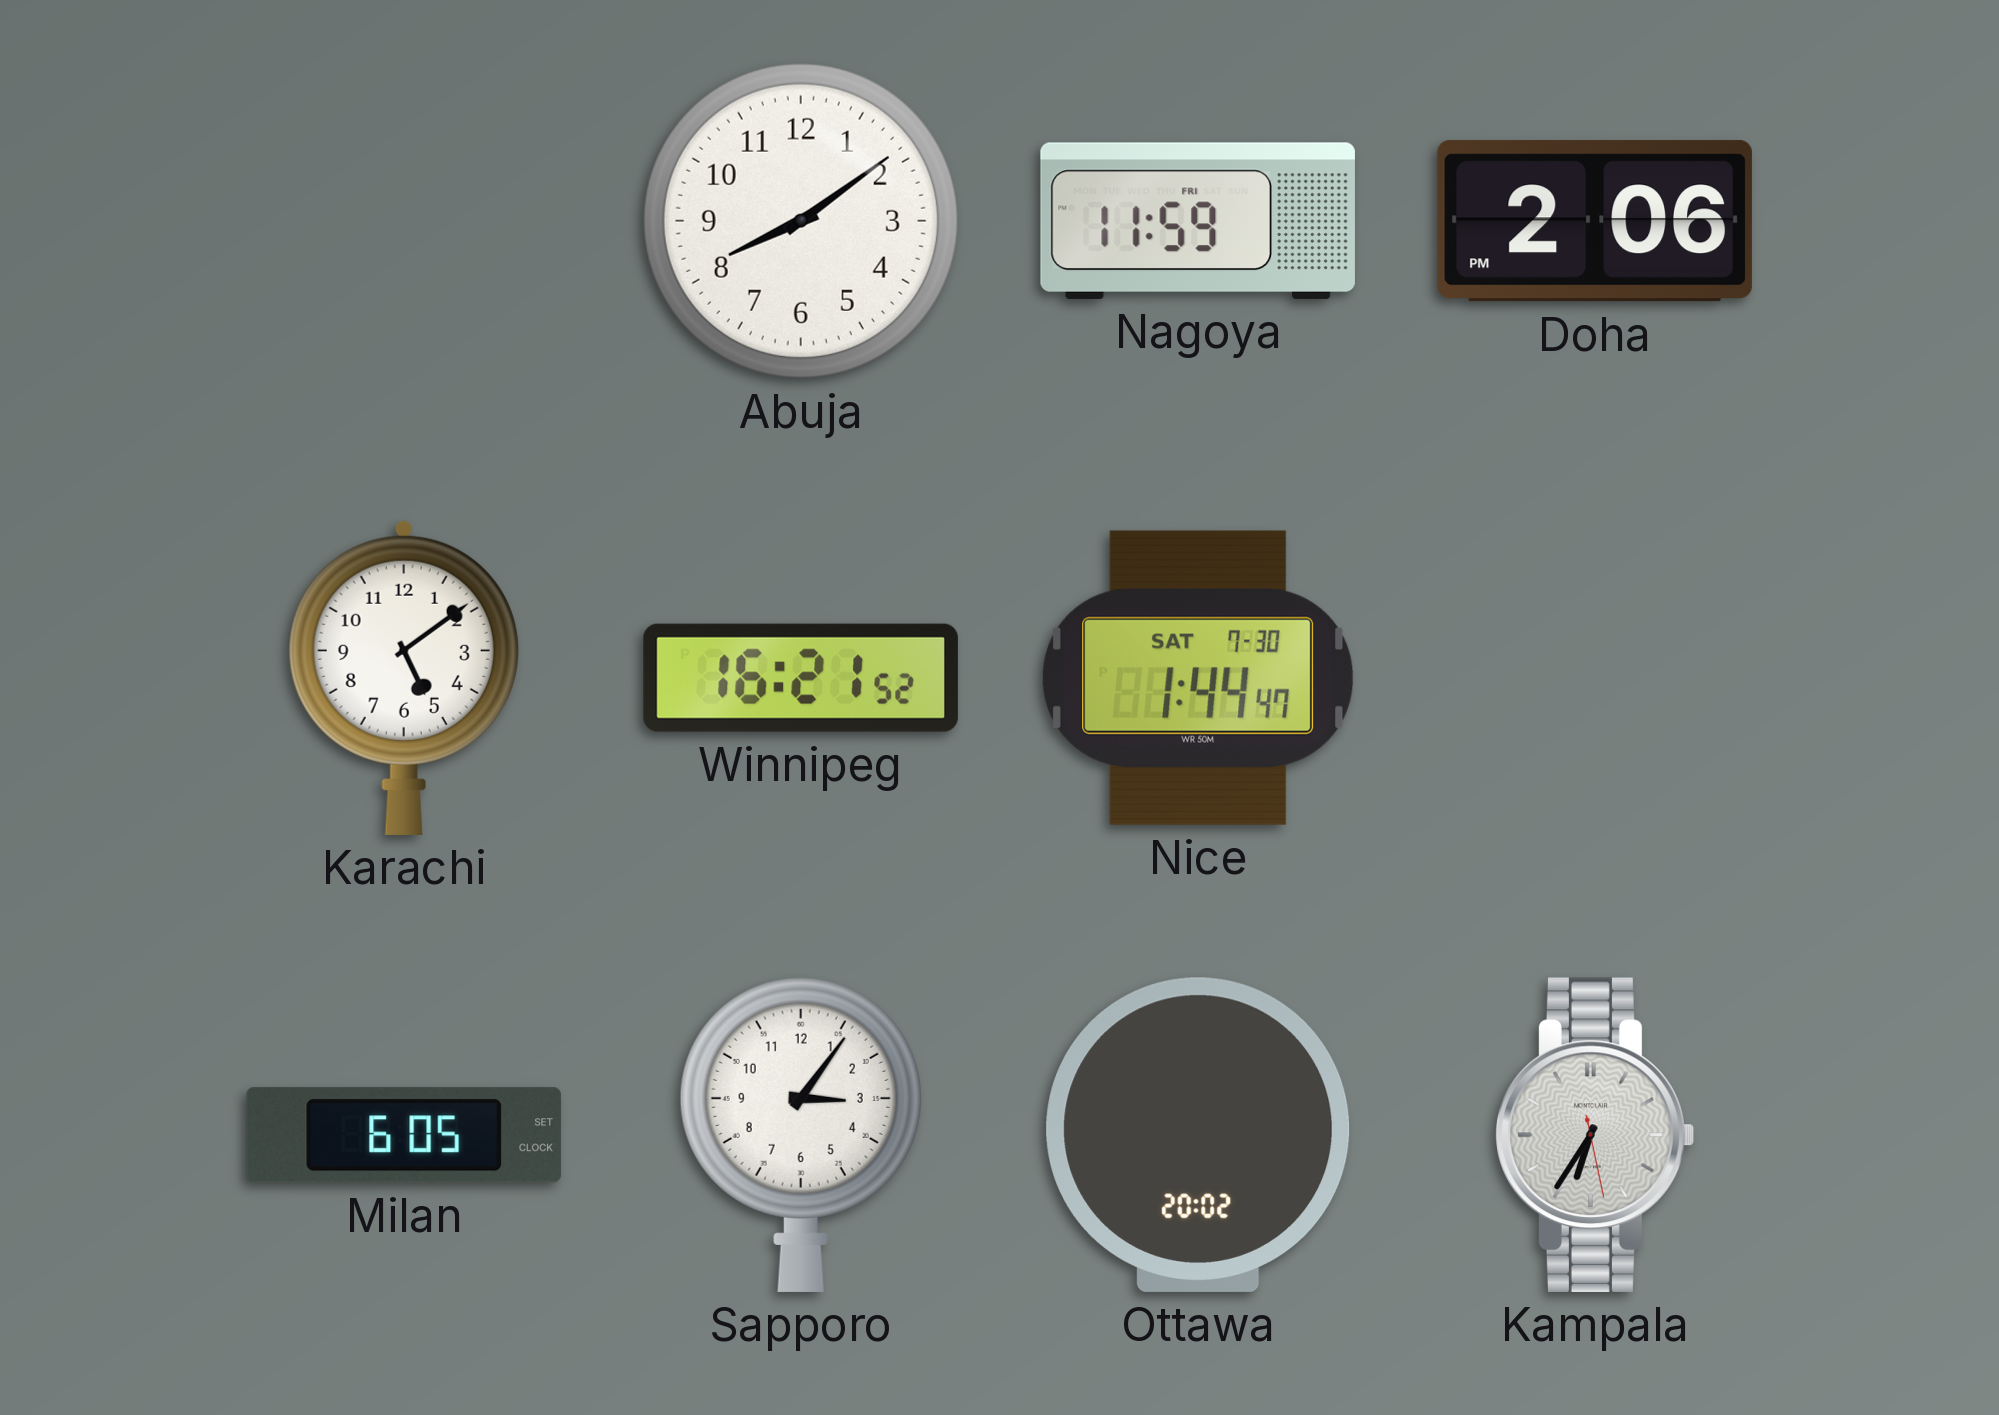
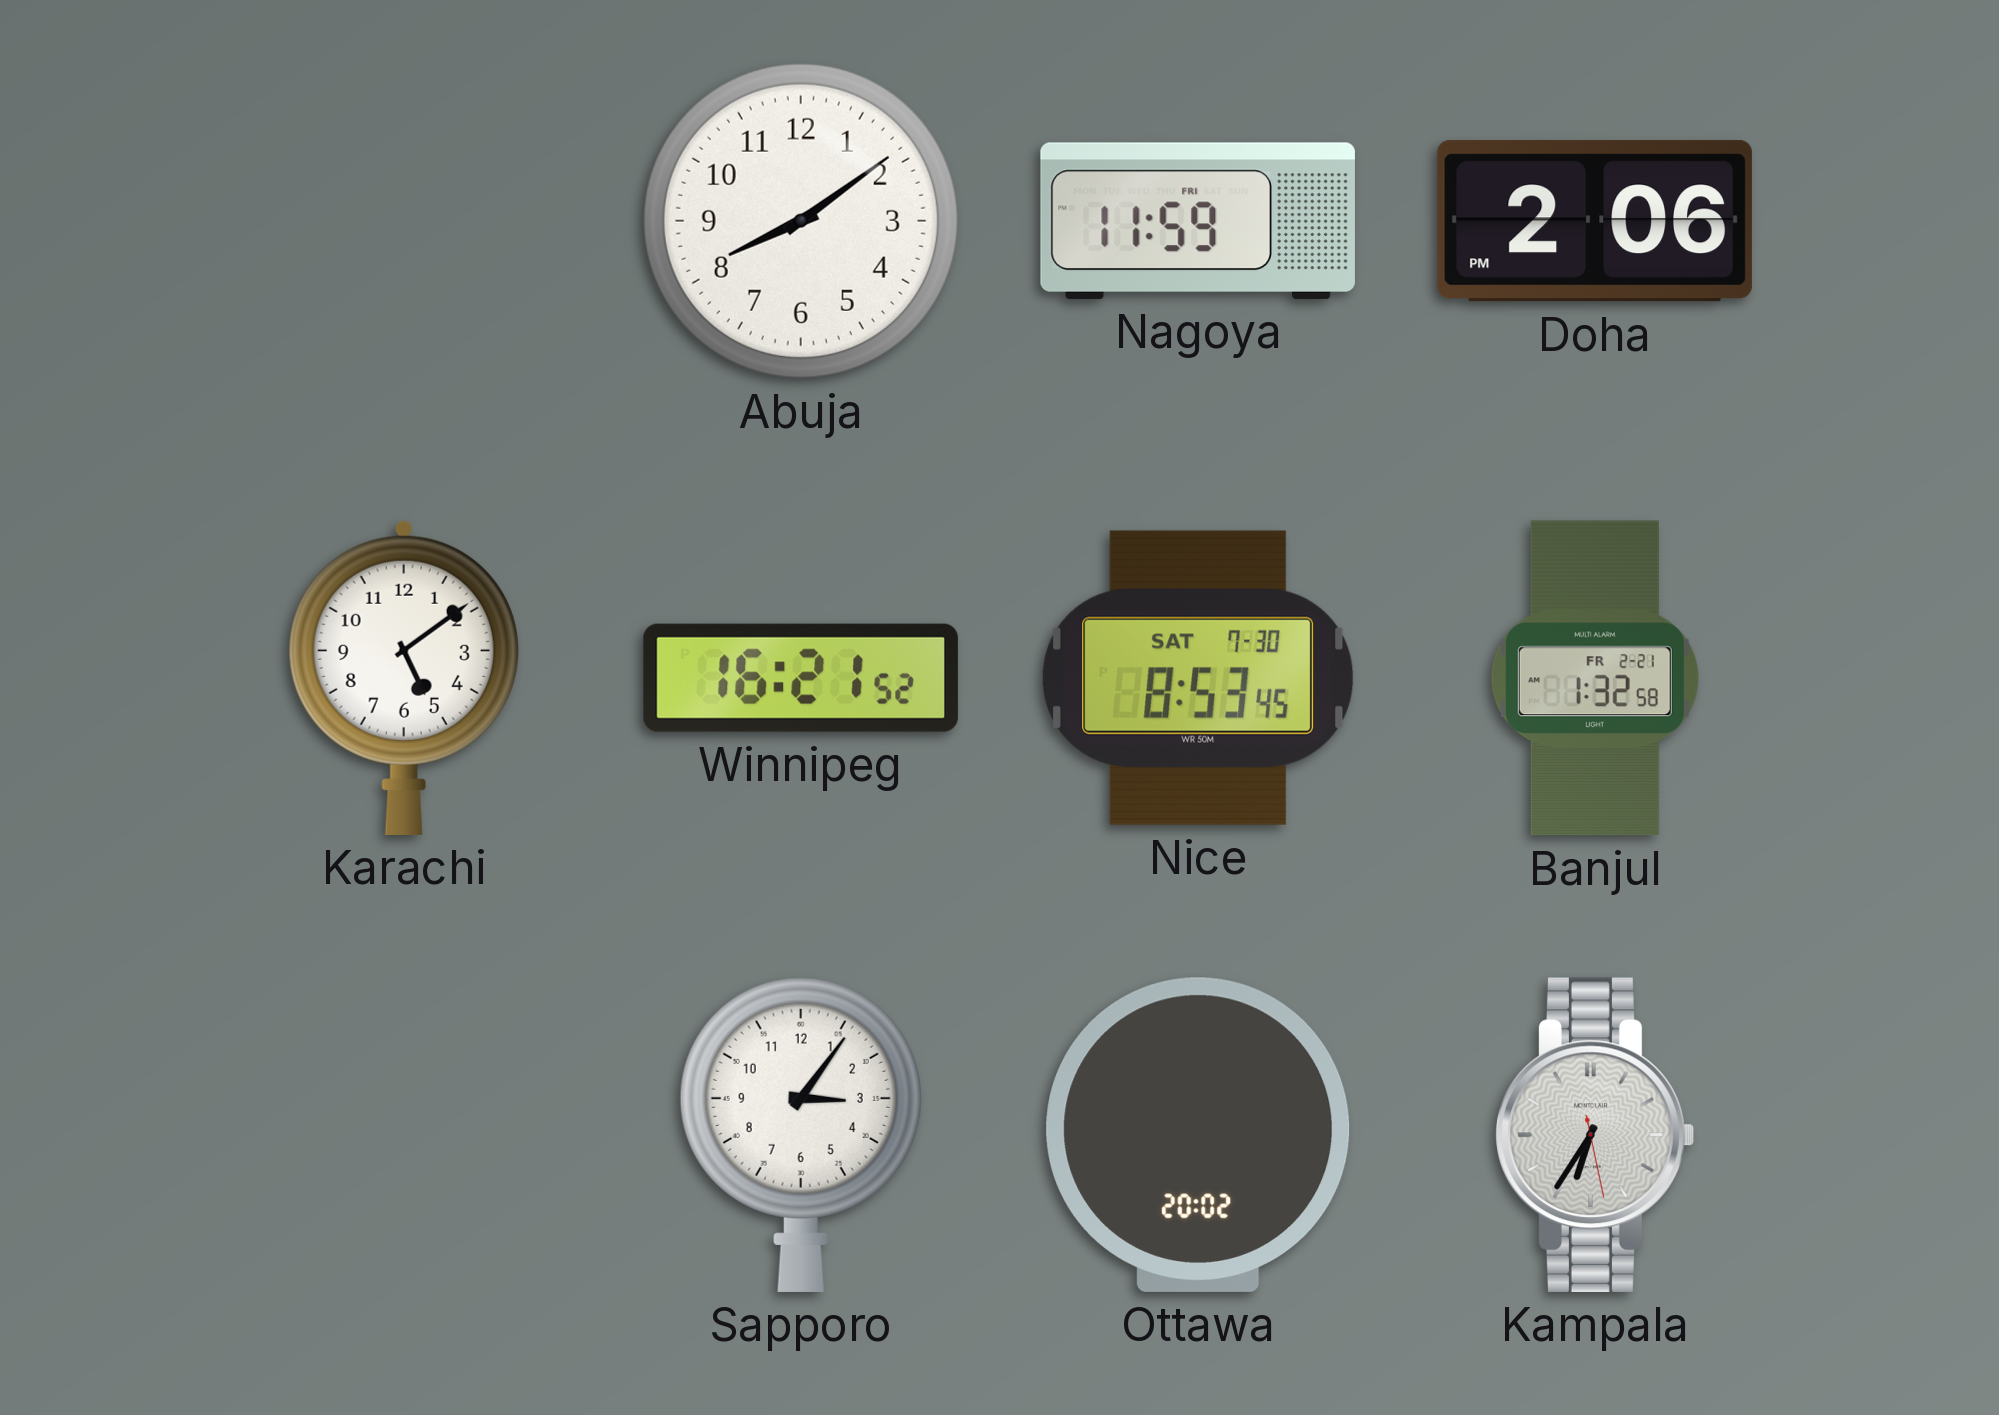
Nice: 1:44 -> 8:53 (1198, 678)
Banjul: none -> 1:32 (1595, 678)
Milan: 6:05 -> none (404, 1135)
